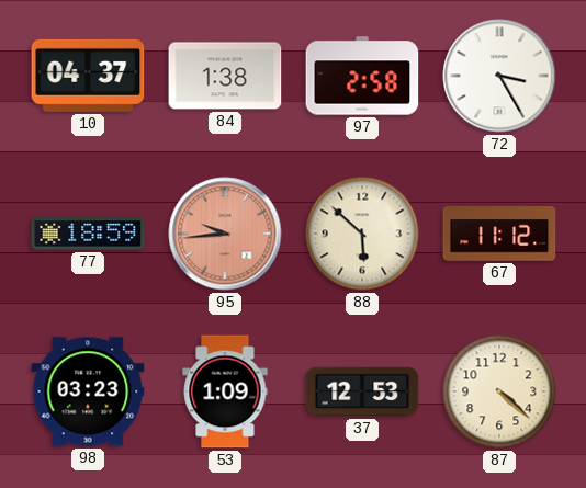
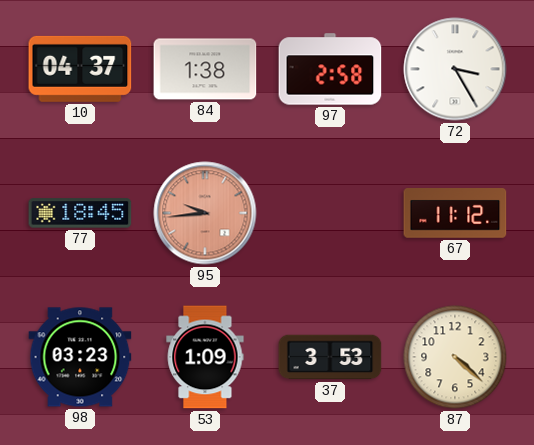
77: 18:59 -> 18:45 (80, 213)
88: 5:52 -> none (362, 234)
37: 12:53 -> 3:53 (330, 357)
